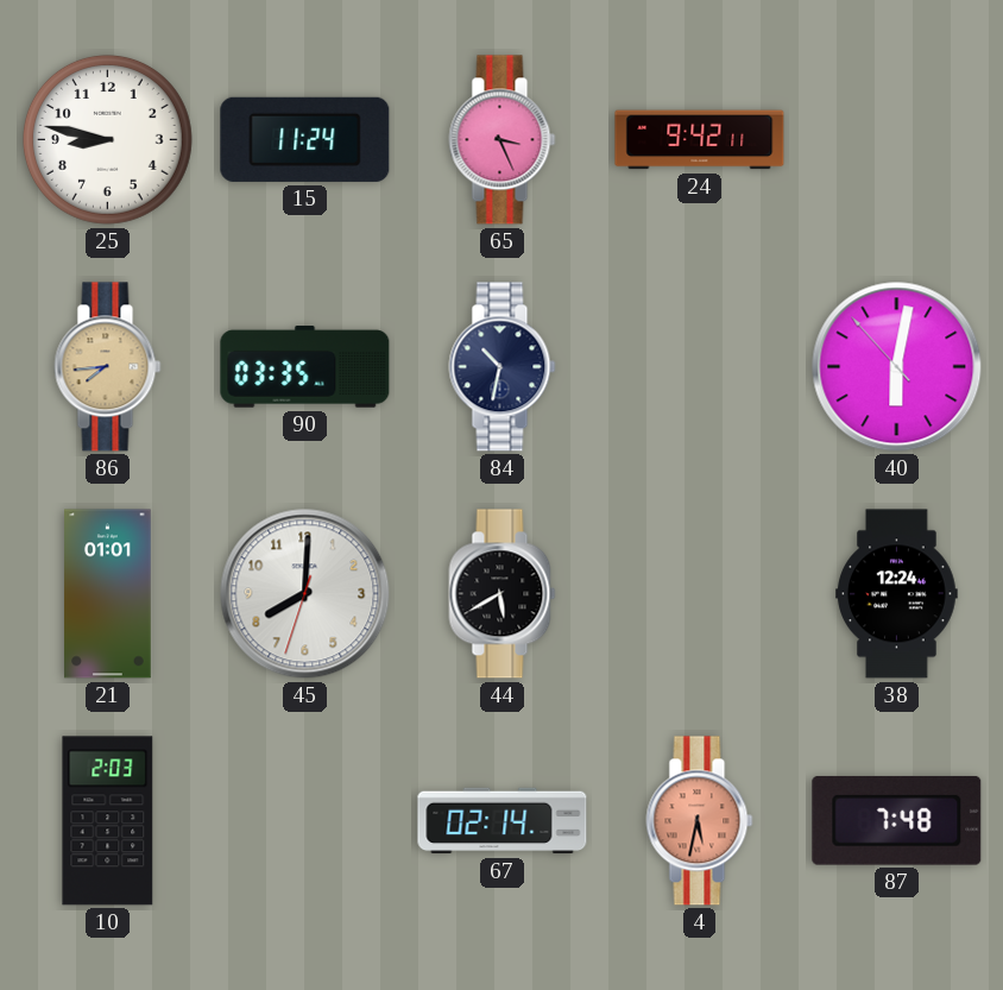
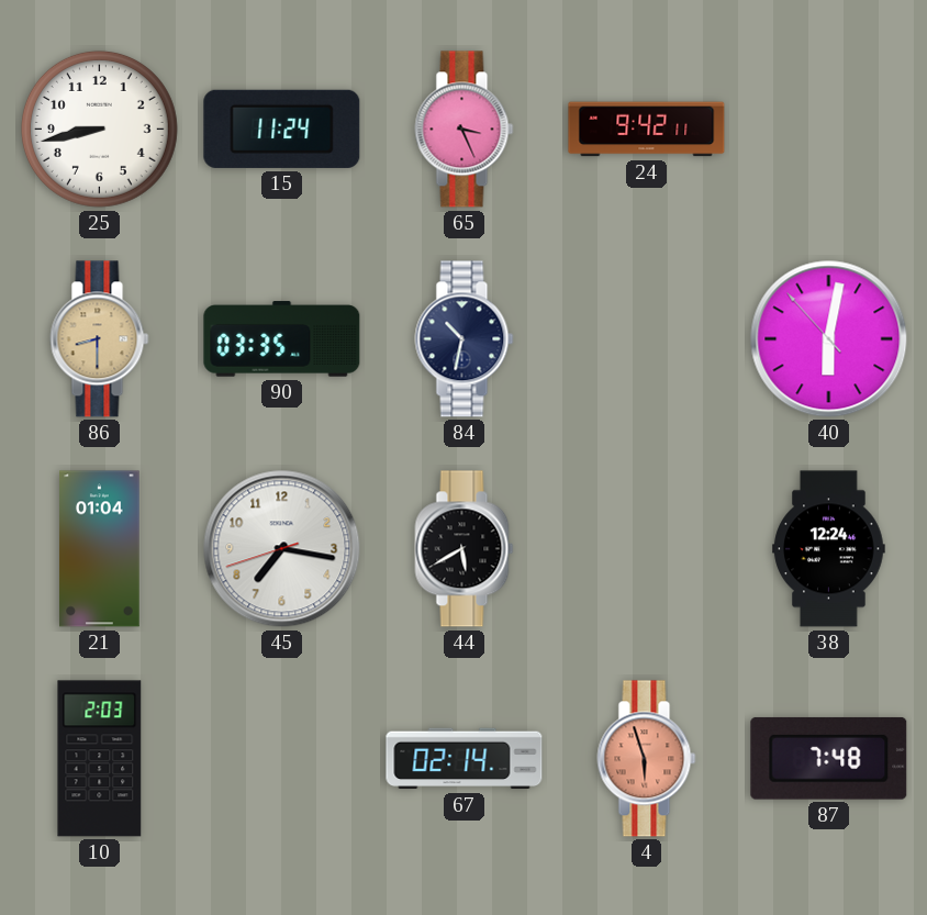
25: 8:47 -> 8:43 (99, 129)
86: 7:44 -> 8:30 (100, 339)
21: 01:01 -> 01:04 (100, 549)
45: 8:00 -> 7:16 (282, 549)
4: 5:32 -> 5:57 (647, 759)
